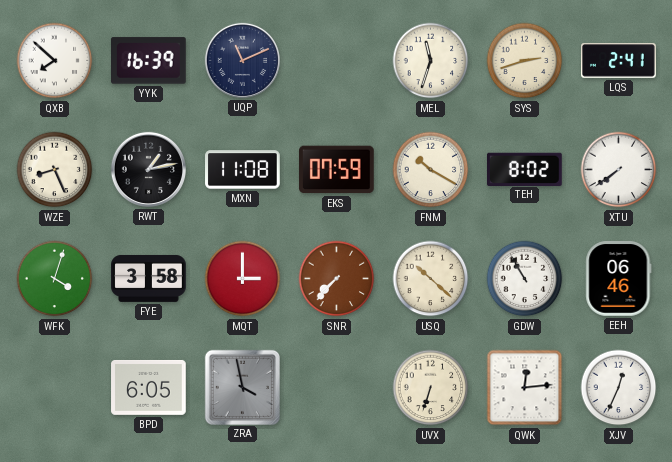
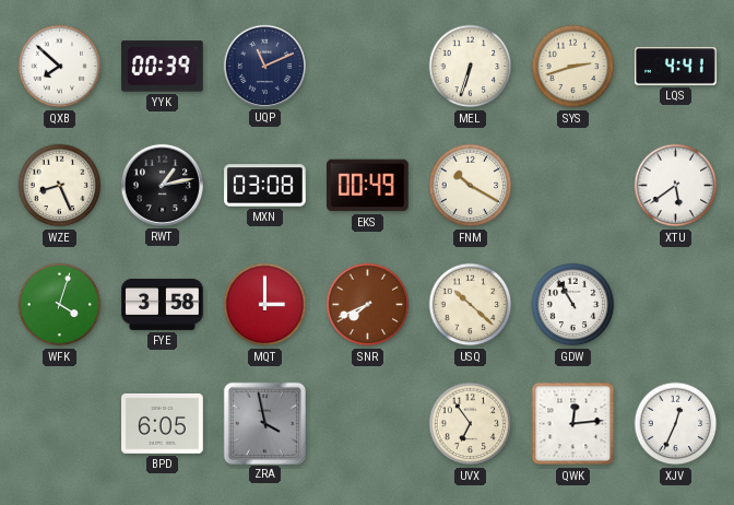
YYK: 16:39 -> 00:39 (163, 67)
MEL: 11:33 -> 6:33 (471, 67)
LQS: 2:41 -> 4:41 (676, 67)
MXN: 11:08 -> 03:08 (265, 186)
EKS: 07:59 -> 00:49 (368, 186)
TEH: 8:02 -> none (525, 169)
XTU: 7:39 -> 5:39 (676, 186)
SNR: 7:37 -> 7:41 (368, 305)
EEH: 06:46 -> none (619, 279)
UVX: 6:33 -> 6:54 (471, 424)
